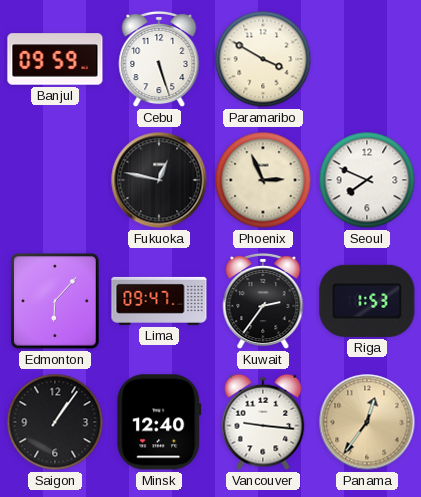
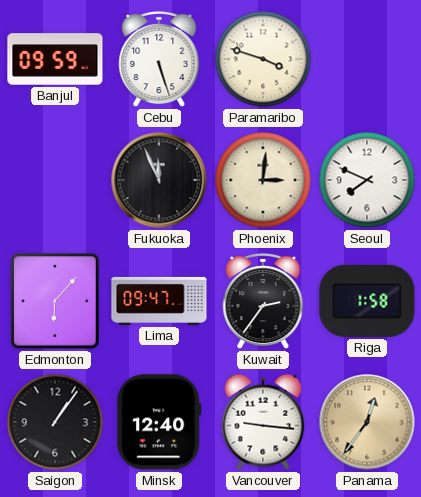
Paramaribo: 3:50 -> 3:48 (263, 59)
Fukuoka: 12:47 -> 11:56 (159, 180)
Phoenix: 2:56 -> 3:01 (263, 180)
Riga: 1:53 -> 1:58 (367, 301)
